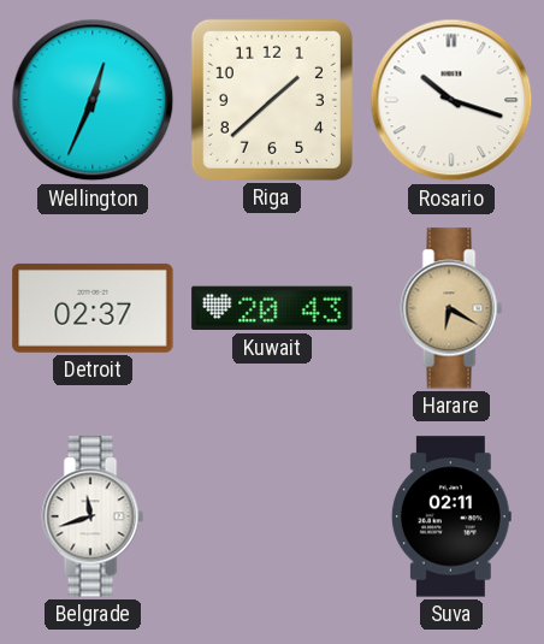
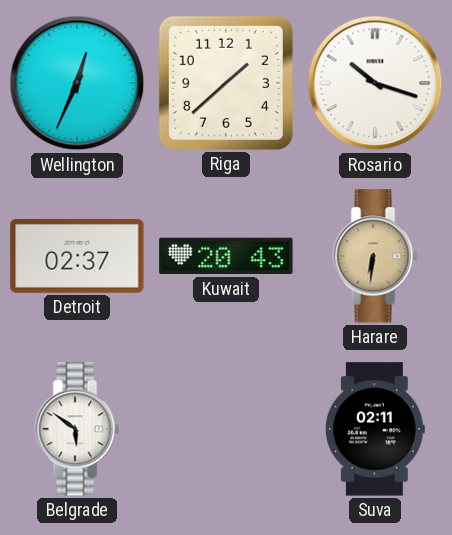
Harare: 6:20 -> 6:31 (375, 256)
Belgrade: 11:42 -> 5:51 (77, 429)
